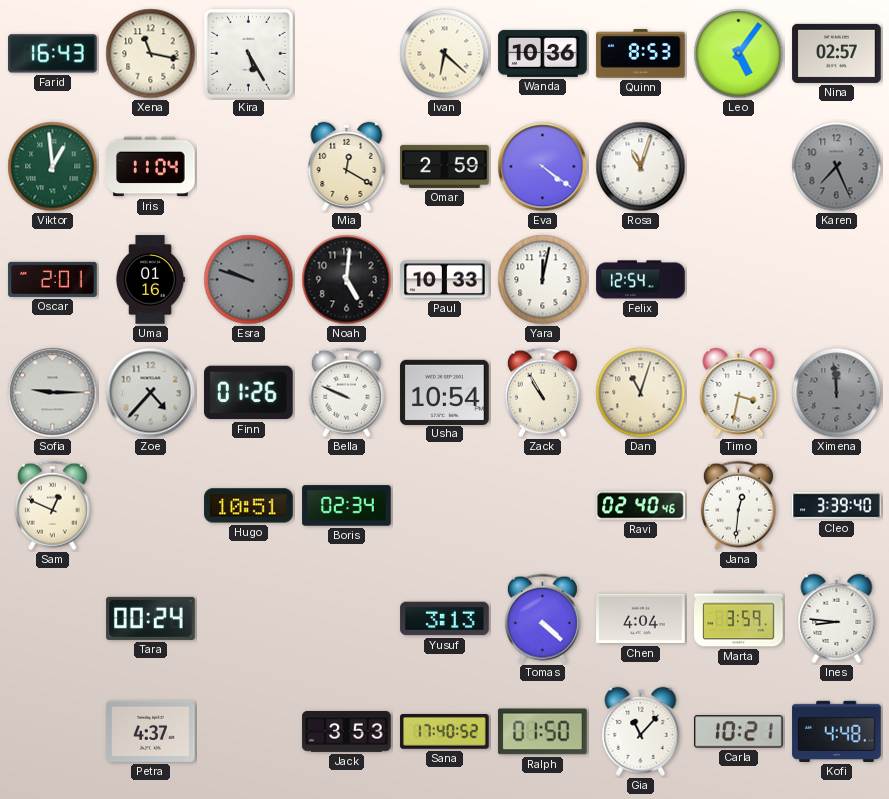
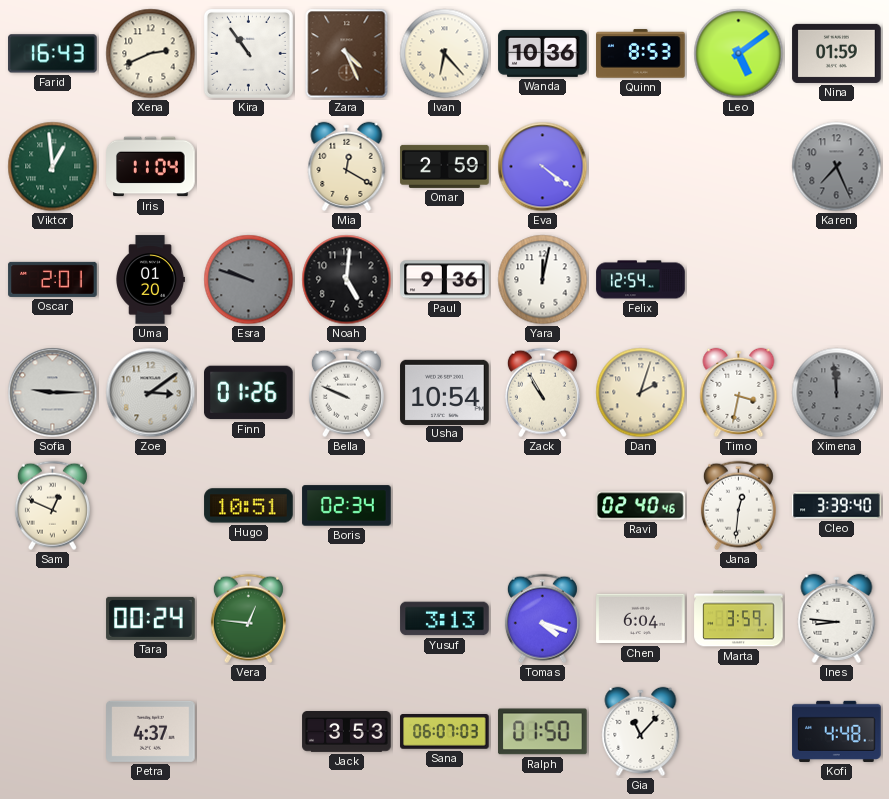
Xena: 11:17 -> 2:41 (151, 54)
Kira: 5:25 -> 10:54 (248, 53)
Zara: none -> 4:26 (347, 54)
Ivan: 6:22 -> 6:23 (445, 54)
Leo: 5:06 -> 5:09 (739, 54)
Nina: 02:57 -> 01:59 (837, 53)
Rosa: 11:03 -> none (641, 167)
Uma: 01:16 -> 01:20 (150, 280)
Paul: 10:33 -> 9:36 (445, 280)
Zoe: 4:37 -> 3:09 (151, 393)
Dan: 11:03 -> 2:03 (641, 393)
Vera: none -> 12:46 (248, 619)
Tomas: 4:22 -> 4:18 (542, 619)
Chen: 4:04 -> 6:04 (641, 619)
Sana: 17:40 -> 06:07 (445, 732)
Carla: 10:21 -> none (739, 732)
